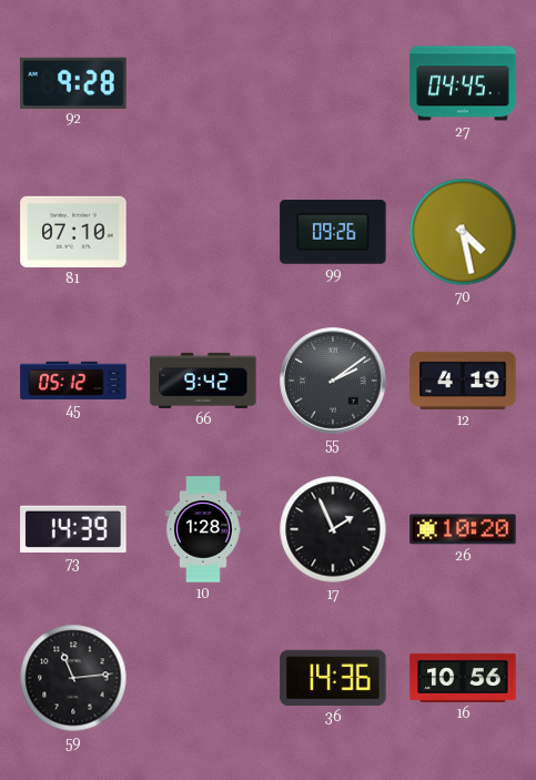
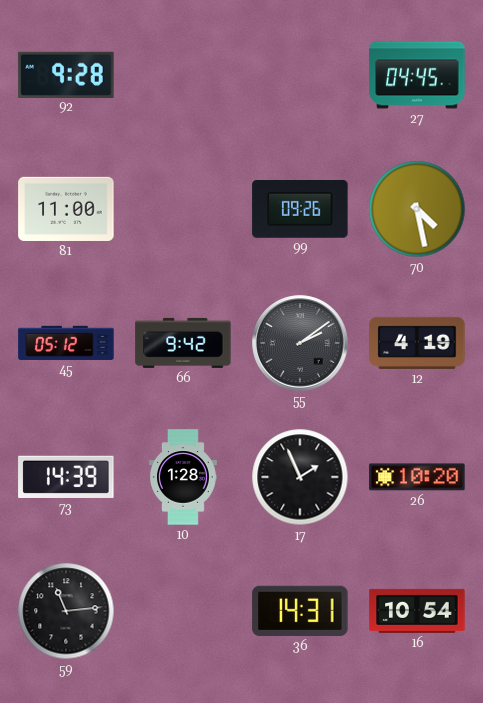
81: 07:10 -> 11:00 (66, 209)
36: 14:36 -> 14:31 (300, 611)
16: 10:56 -> 10:54 (417, 611)
